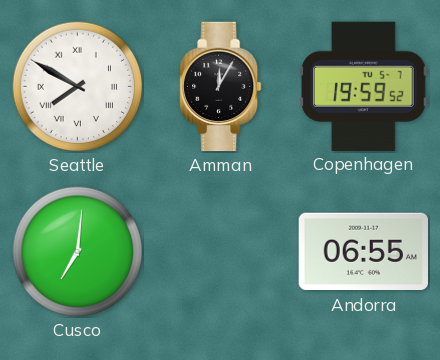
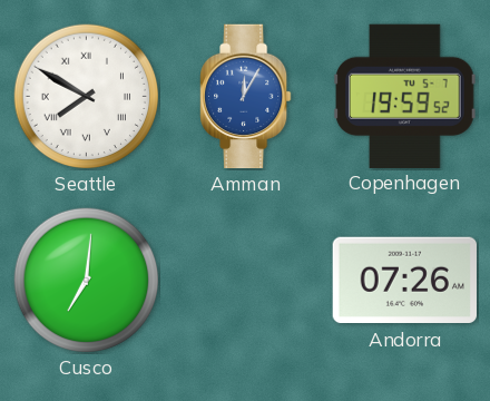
Amman dial: black -> blue (246, 97)
Andorra: 06:55 -> 07:26 (404, 281)
